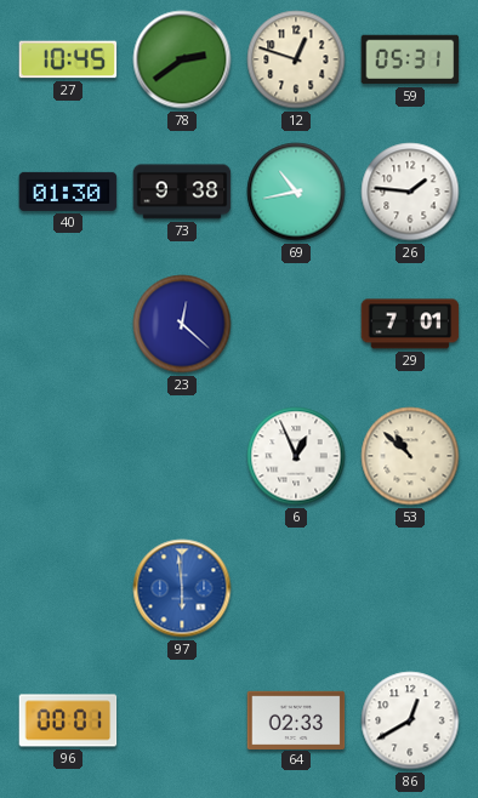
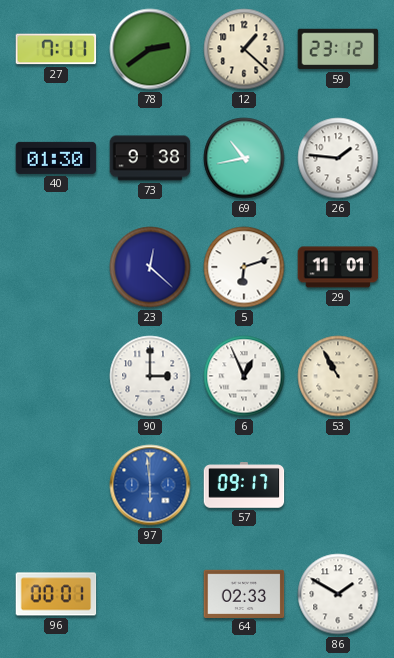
27: 10:45 -> 7:11 (56, 49)
12: 12:48 -> 1:22 (244, 49)
59: 05:31 -> 23:12 (338, 49)
5: none -> 6:12 (244, 267)
29: 7:01 -> 11:01 (338, 267)
90: none -> 3:00 (150, 376)
53: 10:52 -> 10:55 (338, 376)
57: none -> 09:17 (244, 485)
86: 12:40 -> 1:50 (338, 594)
